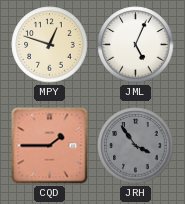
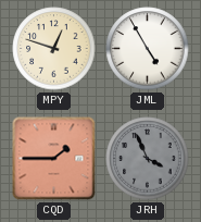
JML: 5:04 -> 4:55 (148, 49)
JRH: 3:54 -> 3:56 (148, 159)
